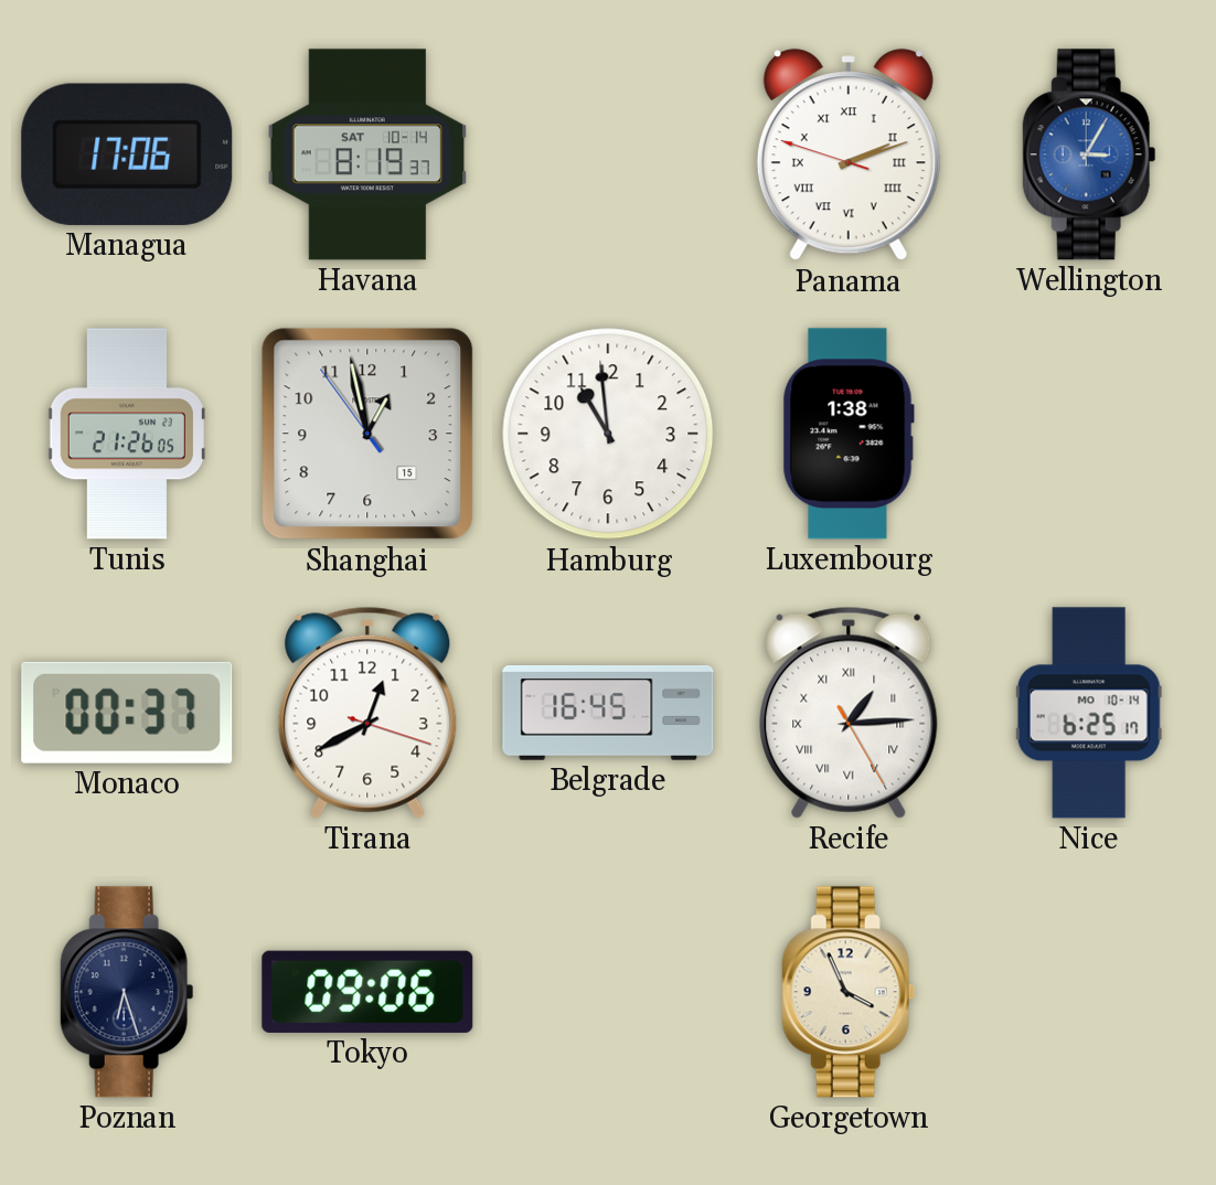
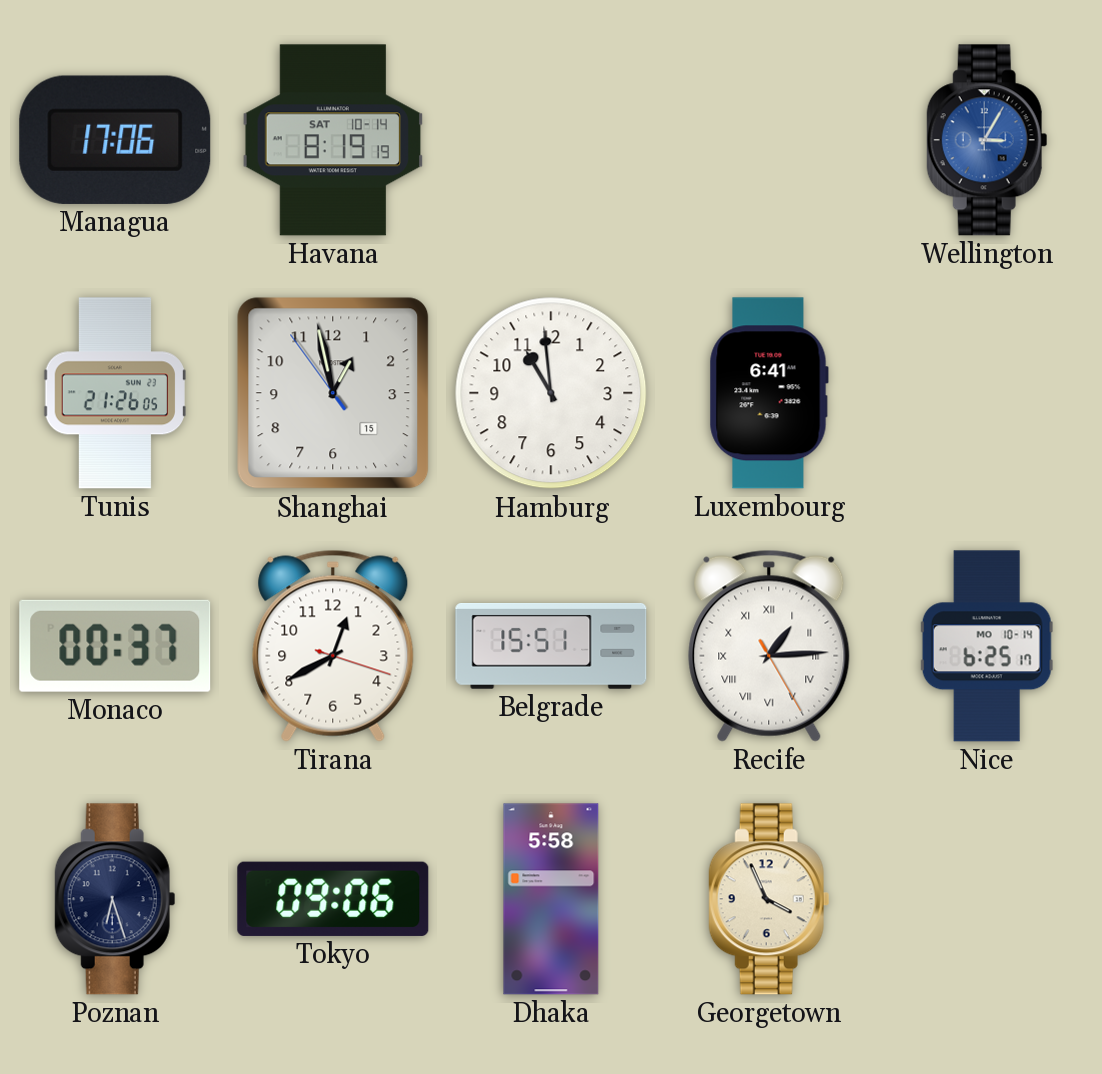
Havana: 8:19:37 -> 8:19:19 (333, 140)
Panama: 2:11 -> none (849, 156)
Luxembourg: 1:38 -> 6:41 (769, 393)
Belgrade: 16:45 -> 15:51 (551, 647)
Dhaka: none -> 5:58 (551, 899)
